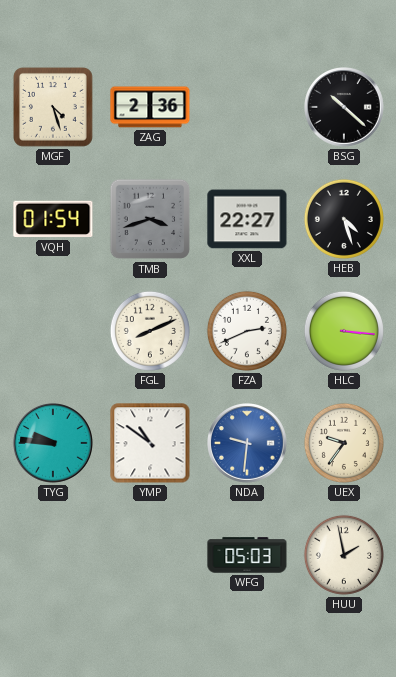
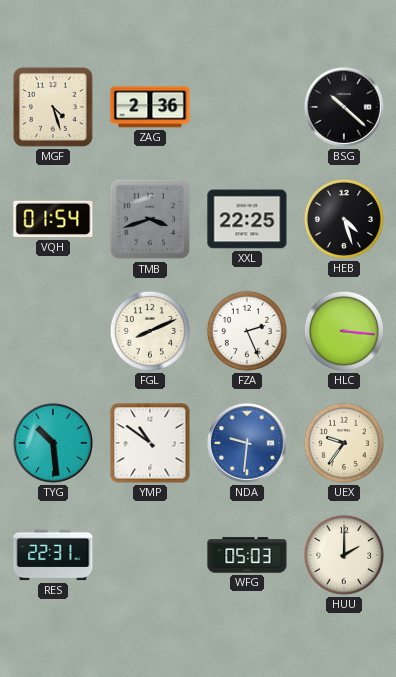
XXL: 22:27 -> 22:25 (247, 219)
FZA: 2:41 -> 2:26 (247, 331)
TYG: 9:46 -> 10:29 (54, 444)
RES: none -> 22:31 (53, 555)
HUU: 1:58 -> 2:00 (344, 555)
